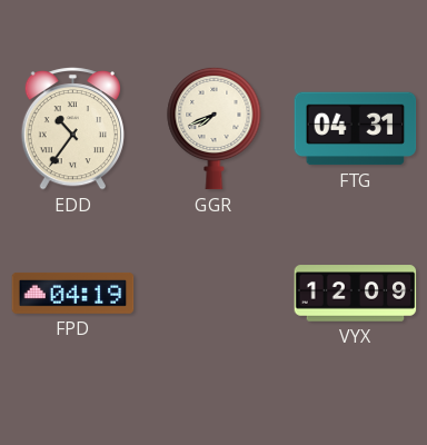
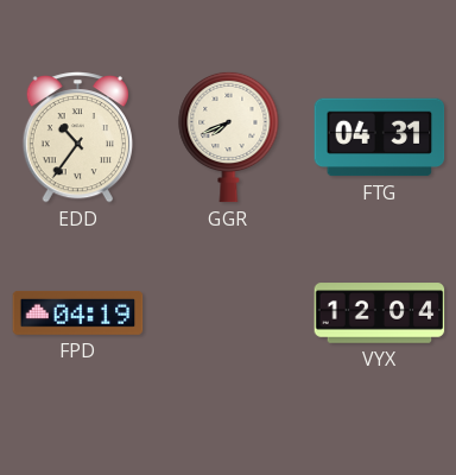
VYX: 12:09 -> 12:04 (380, 313)
